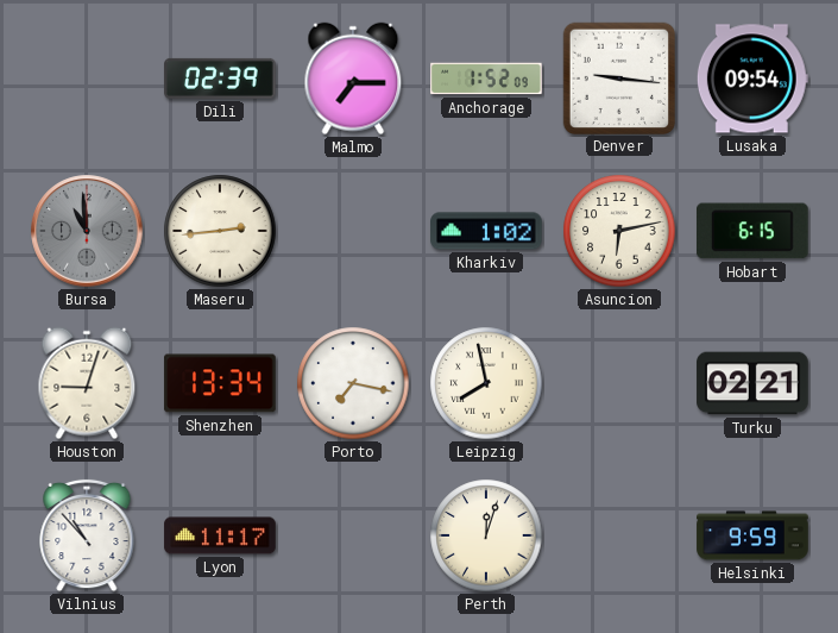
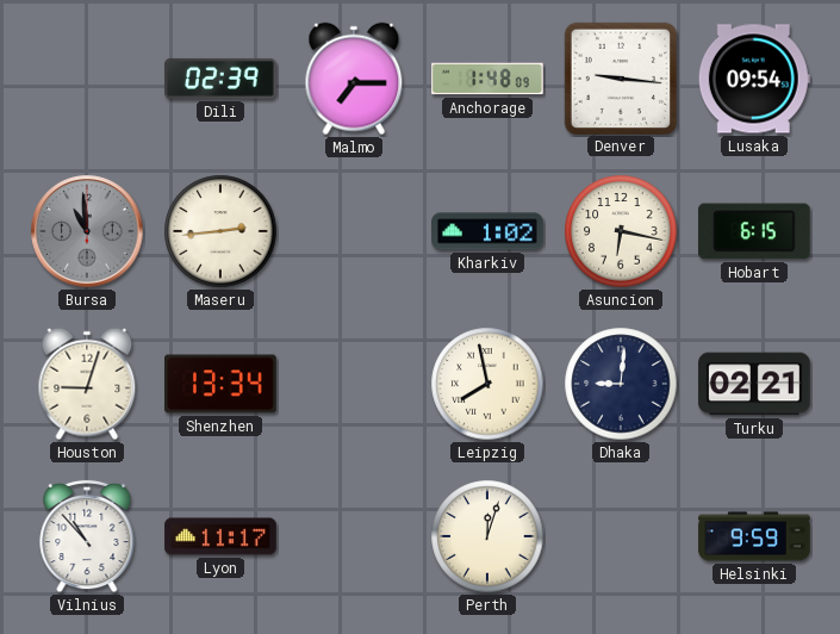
Anchorage: 1:52 -> 1:48 (487, 79)
Asuncion: 6:13 -> 6:17 (621, 231)
Porto: 7:17 -> none (353, 383)
Dhaka: none -> 9:01 (621, 384)
